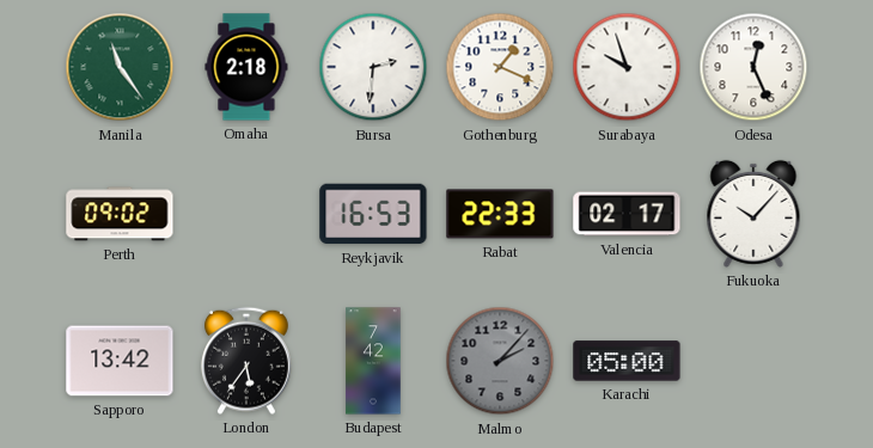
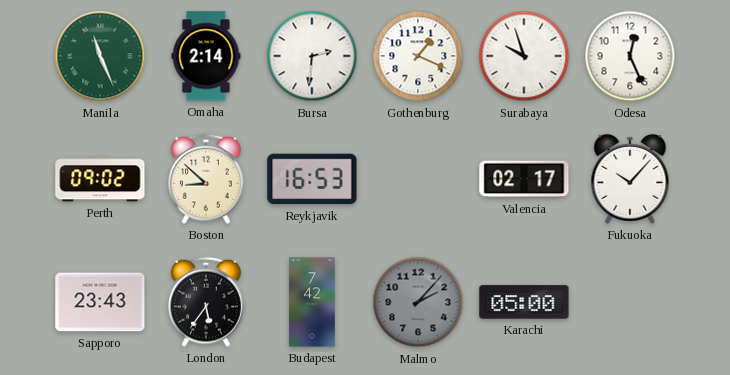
Manila: 11:24 -> 11:26 (100, 56)
Omaha: 2:18 -> 2:14 (206, 56)
Boston: none -> 8:52 (206, 179)
Rabat: 22:33 -> none (500, 214)
Sapporo: 13:42 -> 23:43 (100, 302)
